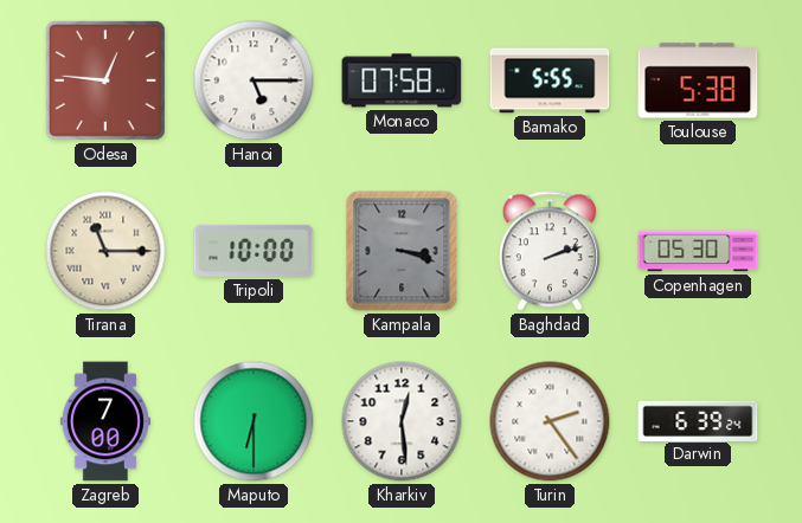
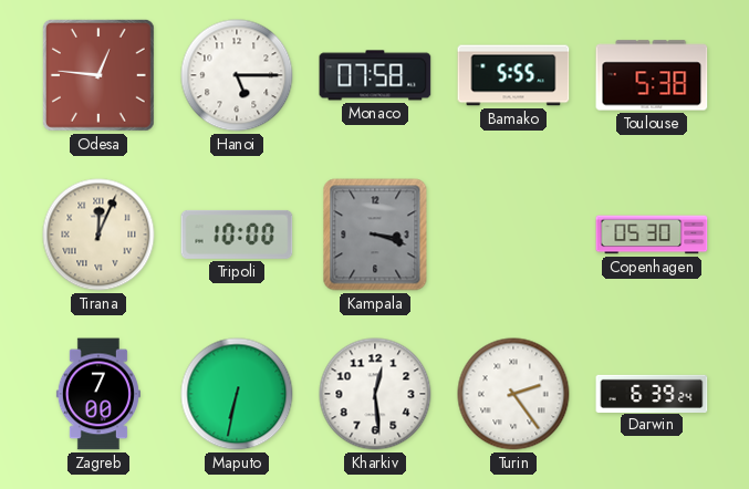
Tirana: 11:15 -> 12:04 (98, 235)
Baghdad: 2:12 -> none (550, 251)
Maputo: 6:30 -> 6:32 (237, 394)
